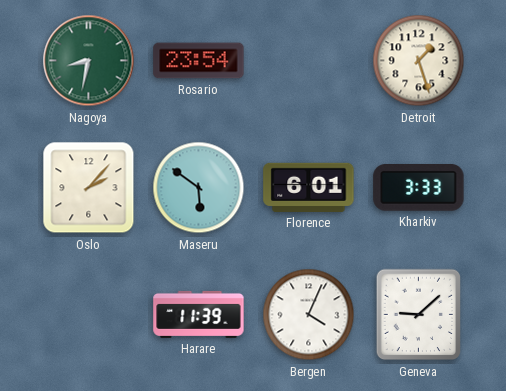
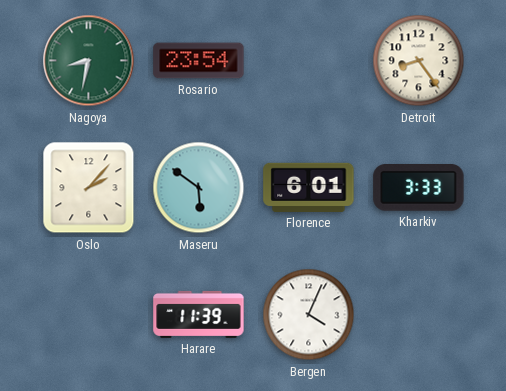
Detroit: 1:27 -> 8:24 (419, 61)
Geneva: 9:08 -> none (419, 315)
